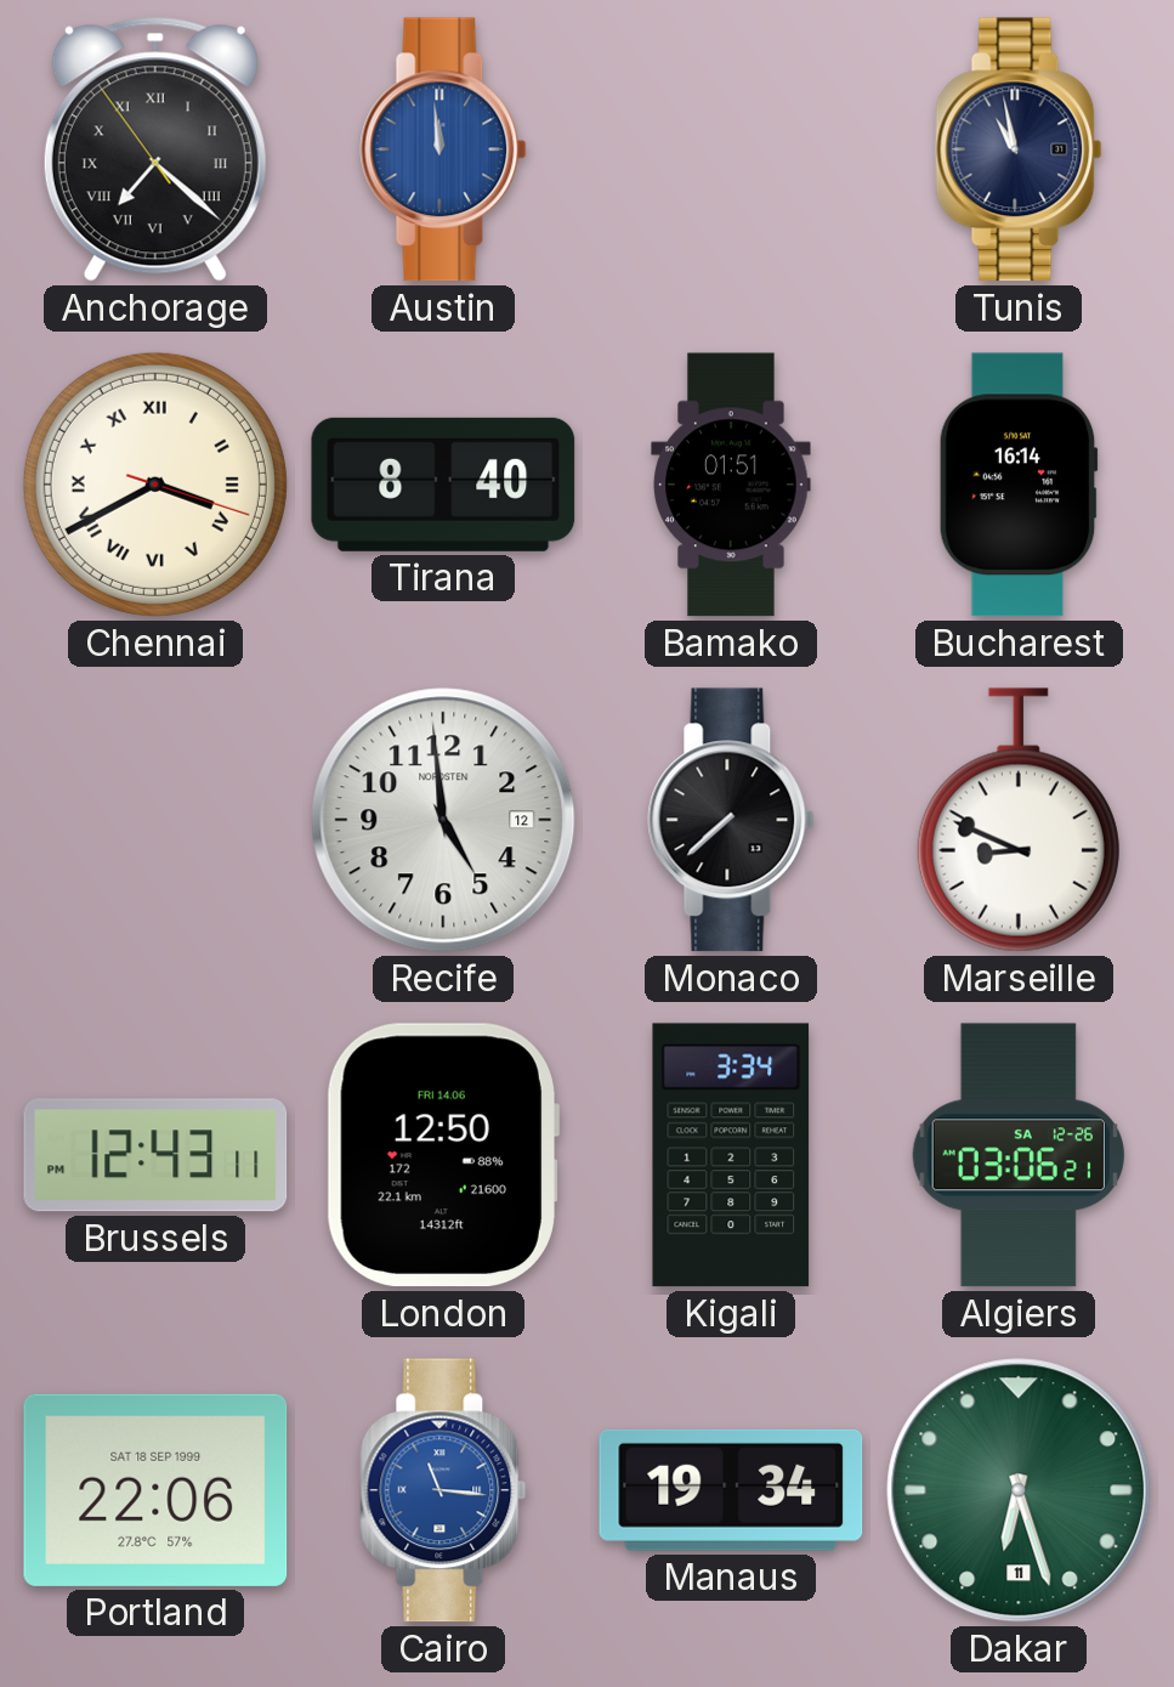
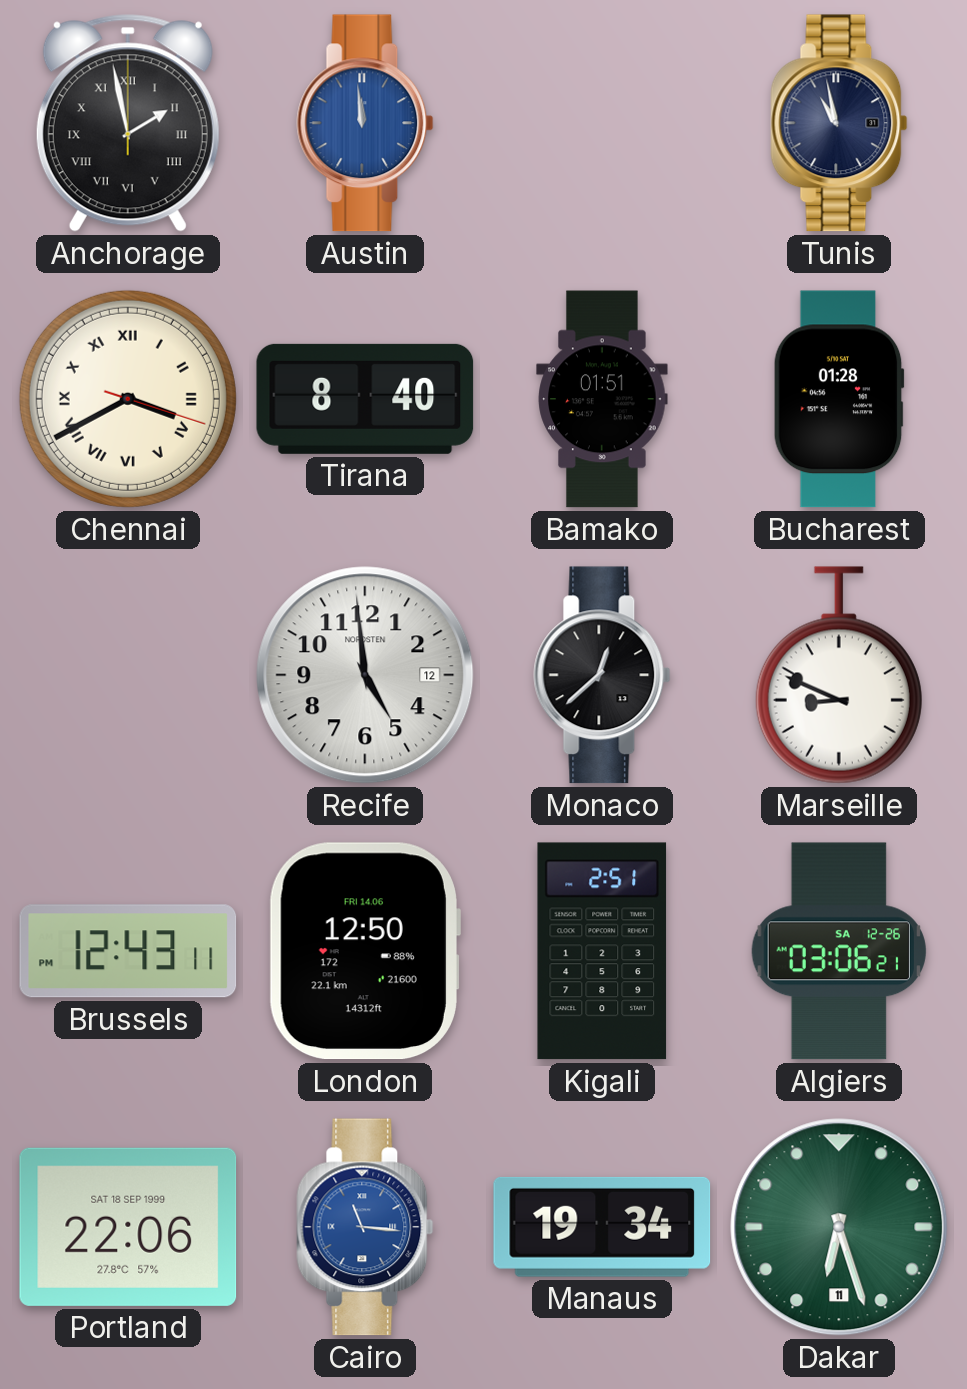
Anchorage: 7:21 -> 1:58 (128, 123)
Bucharest: 16:14 -> 01:28 (839, 399)
Monaco: 7:38 -> 12:38 (602, 675)
Kigali: 3:34 -> 2:51 (602, 951)
